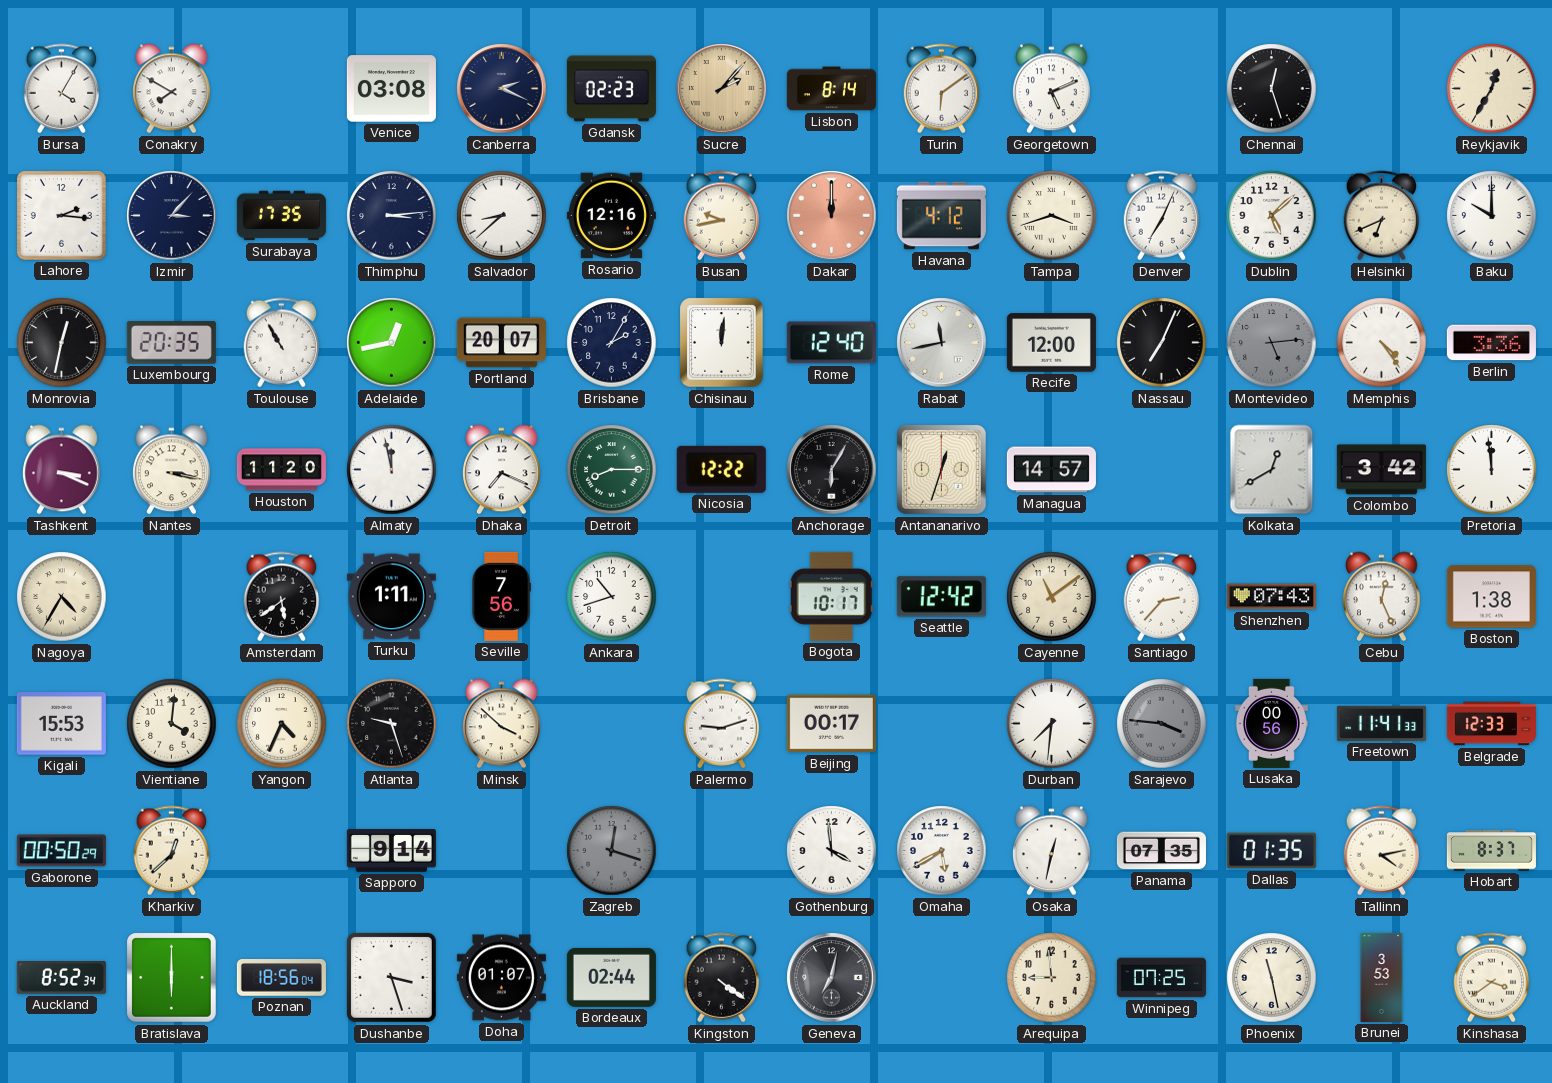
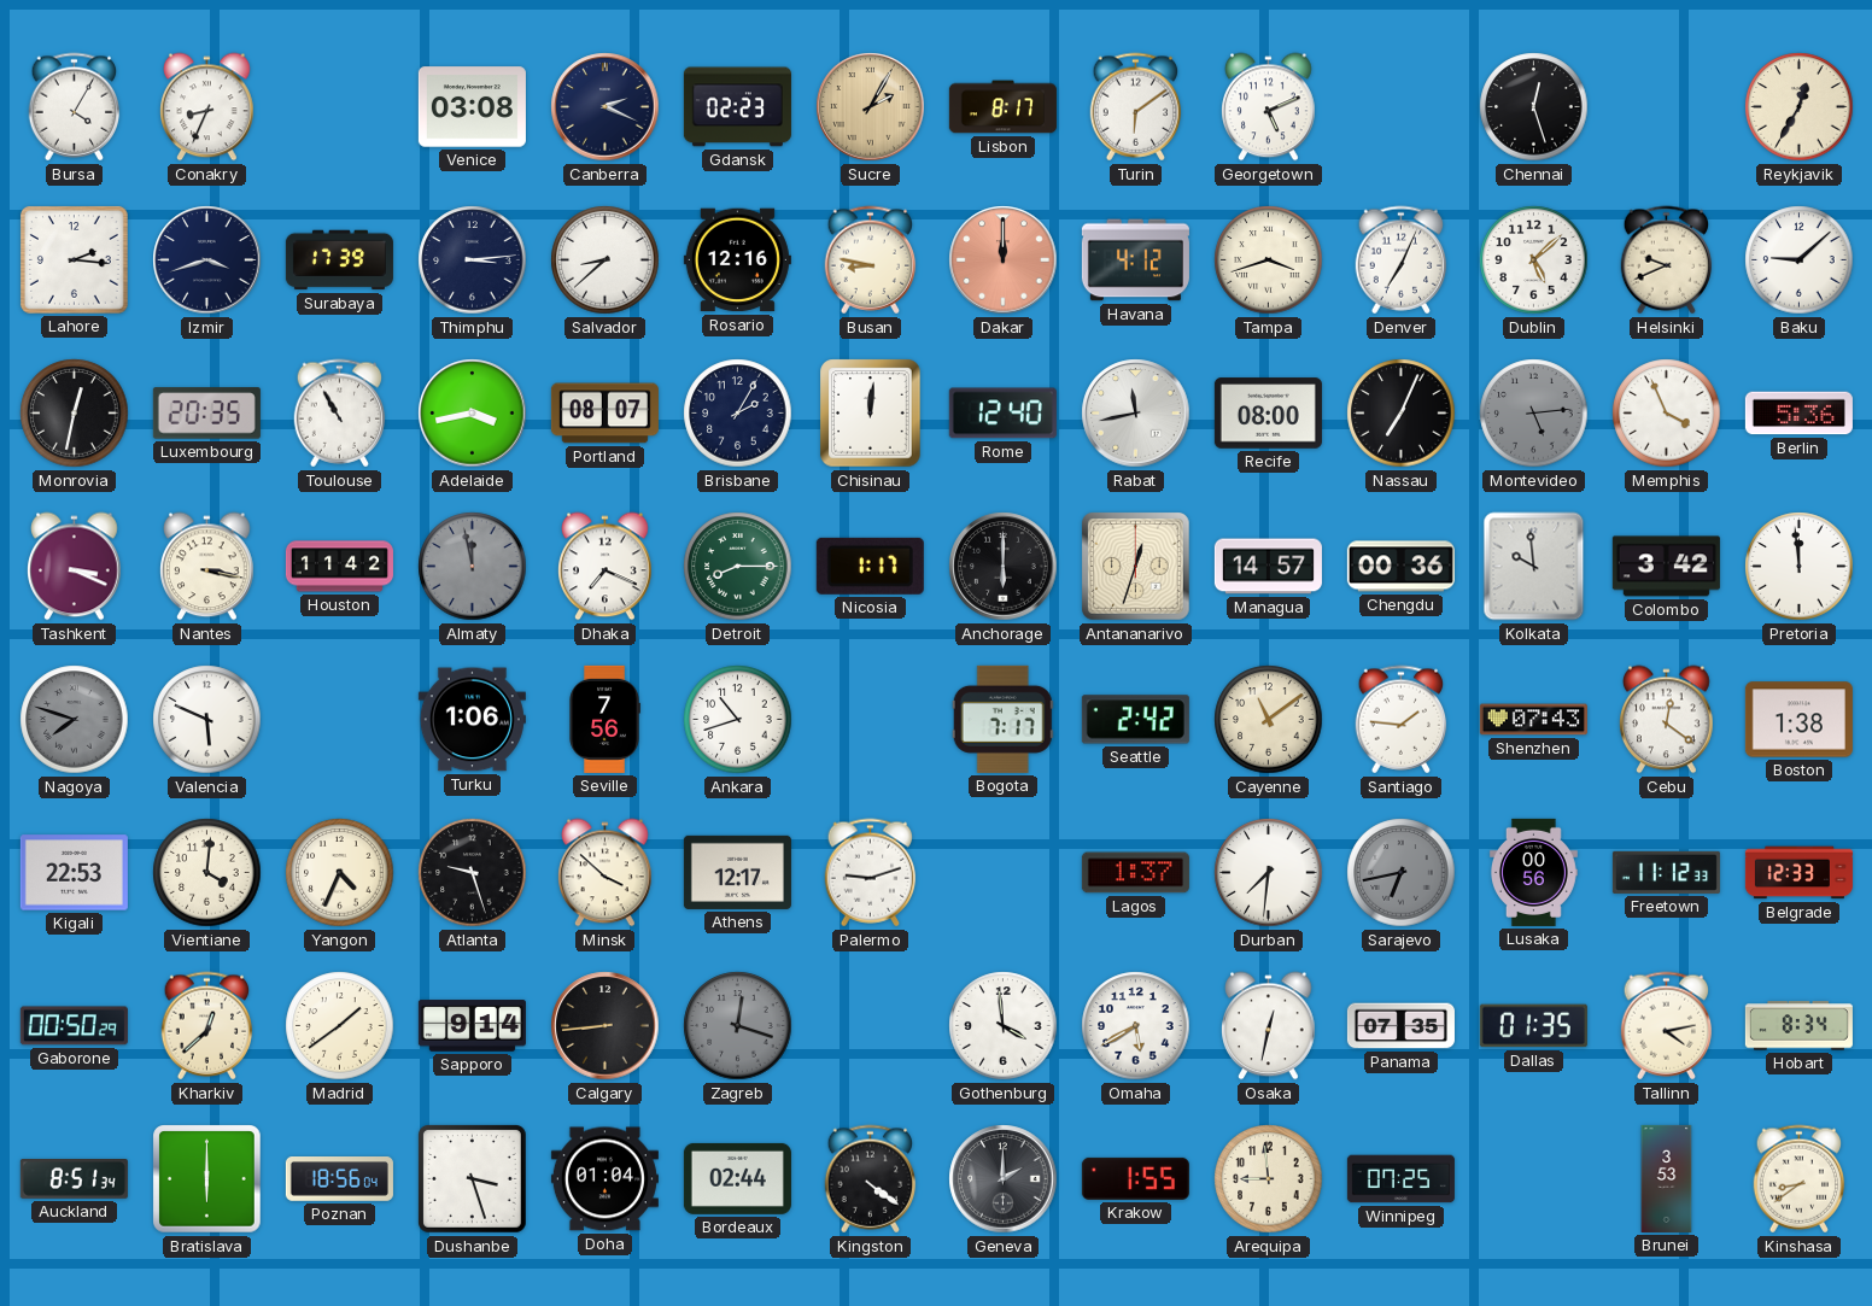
Conakry: 7:50 -> 8:34 (207, 107)
Sucre: 2:07 -> 2:05 (871, 107)
Lisbon: 8:14 -> 8:17 (1002, 107)
Izmir: 3:07 -> 3:42 (207, 260)
Surabaya: 17:35 -> 17:39 (339, 260)
Busan: 9:43 -> 8:47 (871, 260)
Helsinki: 6:41 -> 9:41 (1667, 260)
Baku: 10:00 -> 9:08 (1800, 260)
Adelaide: 12:43 -> 3:43 (473, 414)
Portland: 20:07 -> 08:07 (604, 414)
Recife: 12:00 -> 08:00 (1268, 414)
Memphis: 4:24 -> 3:56 (1667, 414)
Berlin: 3:36 -> 5:36 (1798, 414)
Houston: 11:20 -> 11:42 (339, 567)
Almaty dial: white -> grey (473, 567)
Nicosia: 12:22 -> 1:17 (870, 566)
Anchorage: 6:05 -> 6:00 (1004, 567)
Chengdu: none -> 00:36 (1400, 567)
Kolkata: 12:40 -> 9:59 (1534, 567)
Nagoya: 4:35 -> 7:48 (75, 720)
Nagoya dial: cream -> grey (75, 720)
Valencia: none -> 5:49 (207, 720)
Amsterdam: 5:39 -> none (282, 597)
Turku: 1:11 -> 1:06 (472, 720)
Bogota: 10:17 -> 7:17 (1002, 719)
Seattle: 12:42 -> 2:42 (1135, 720)
Santiago: 2:37 -> 1:46 (1402, 720)
Cebu: 12:26 -> 12:21 (1667, 720)
Kigali: 15:53 -> 22:53 (74, 873)
Athens: none -> 12:17 (737, 872)
Beijing: 00:17 -> none (831, 724)
Lagos: none -> 1:37 (1135, 873)
Sarajevo: 3:46 -> 6:43 (1402, 873)
Freetown: 11:41 -> 11:12 (1666, 872)
Madrid: none -> 1:39 (340, 1026)
Calgary: none -> 8:44 (606, 1026)
Hobart: 8:37 -> 8:34 (1798, 1026)
Auckland: 8:52 -> 8:51 (74, 1179)
Doha: 01:07 -> 01:04 (604, 1179)
Geneva: 7:02 -> 2:00 (1004, 1179)
Krakow: none -> 1:55 (1135, 1178)
Phoenix: 11:28 -> none (1272, 978)
Kinshasa: 3:39 -> 8:39 (1800, 1179)
